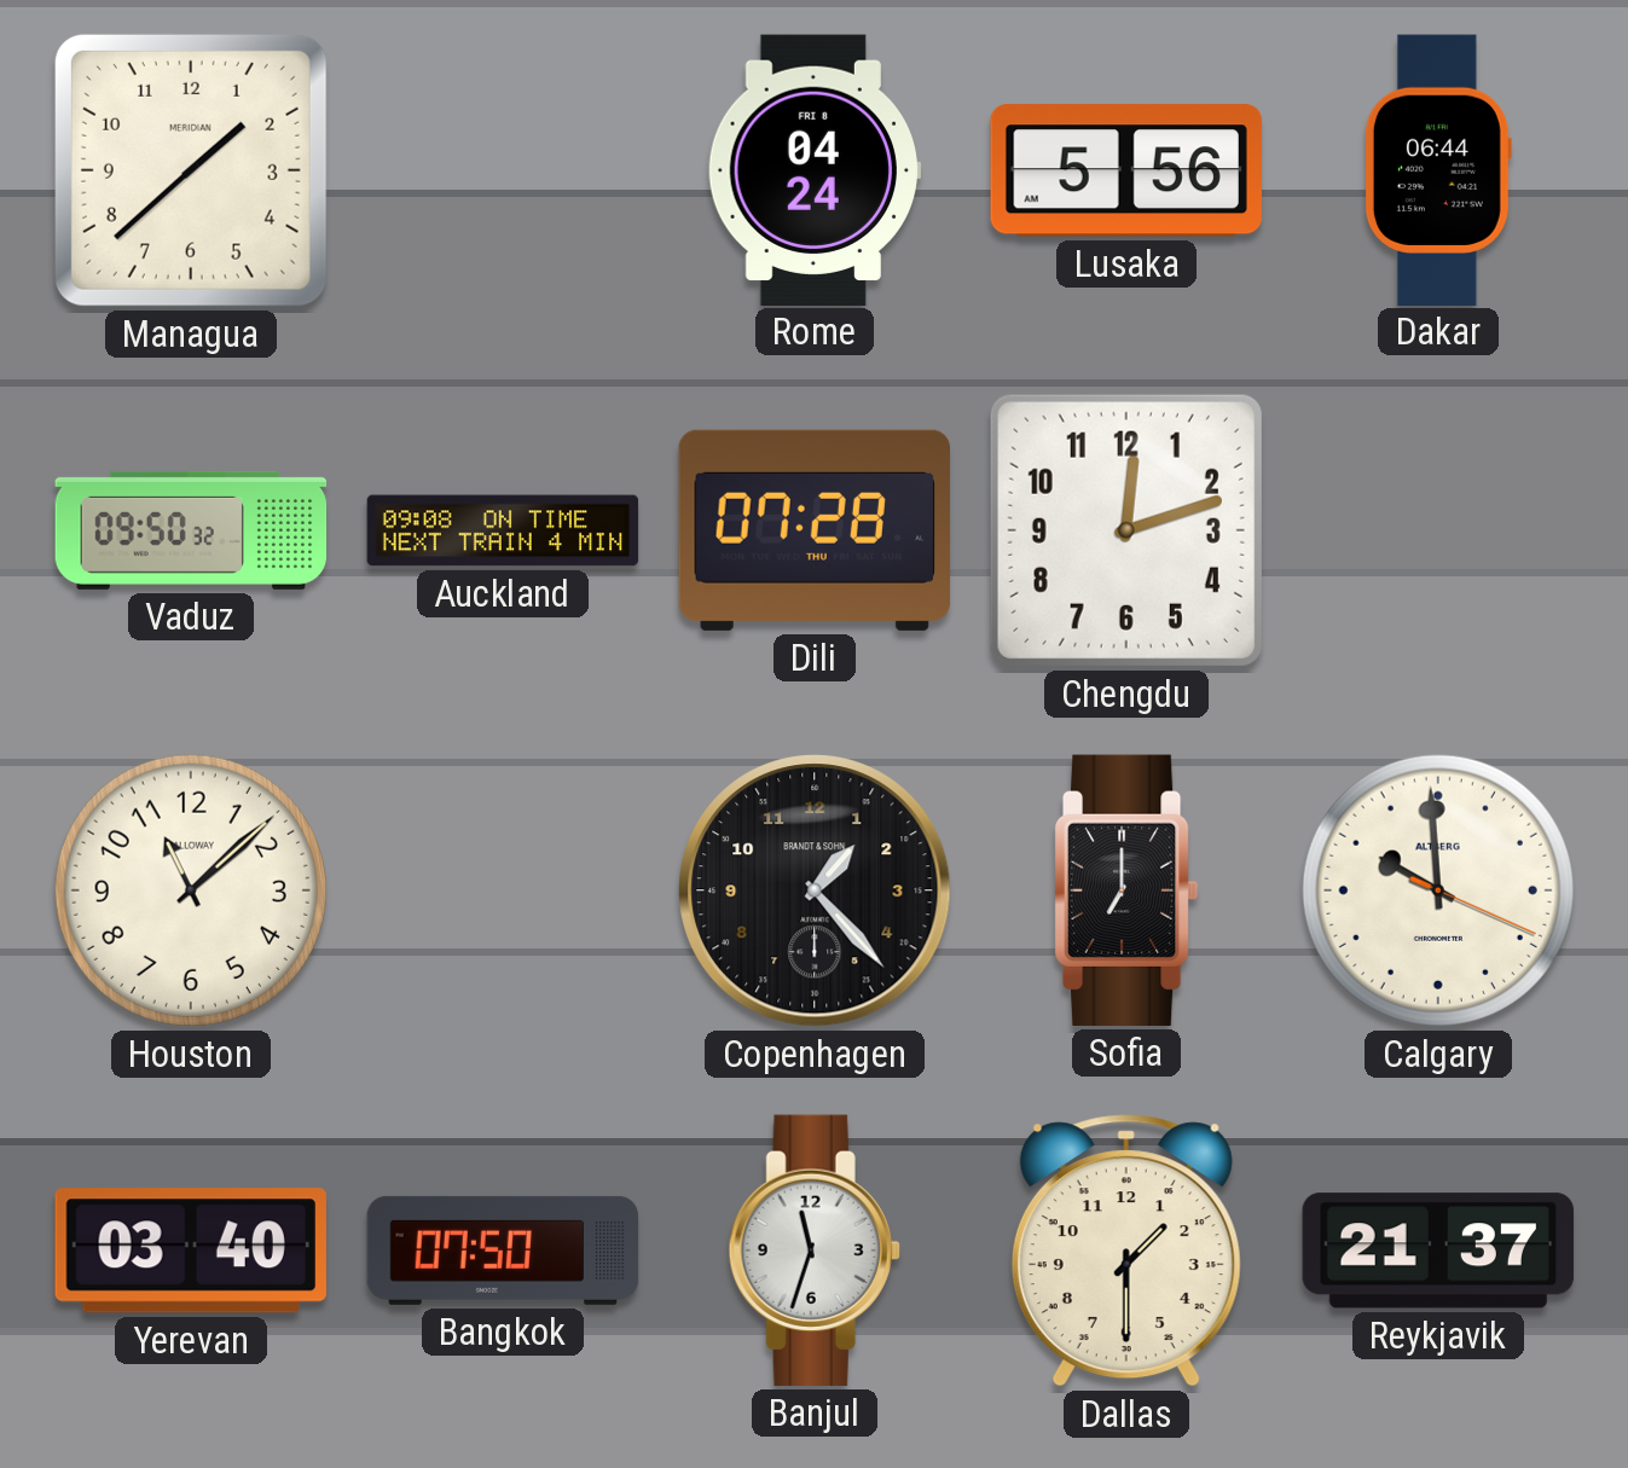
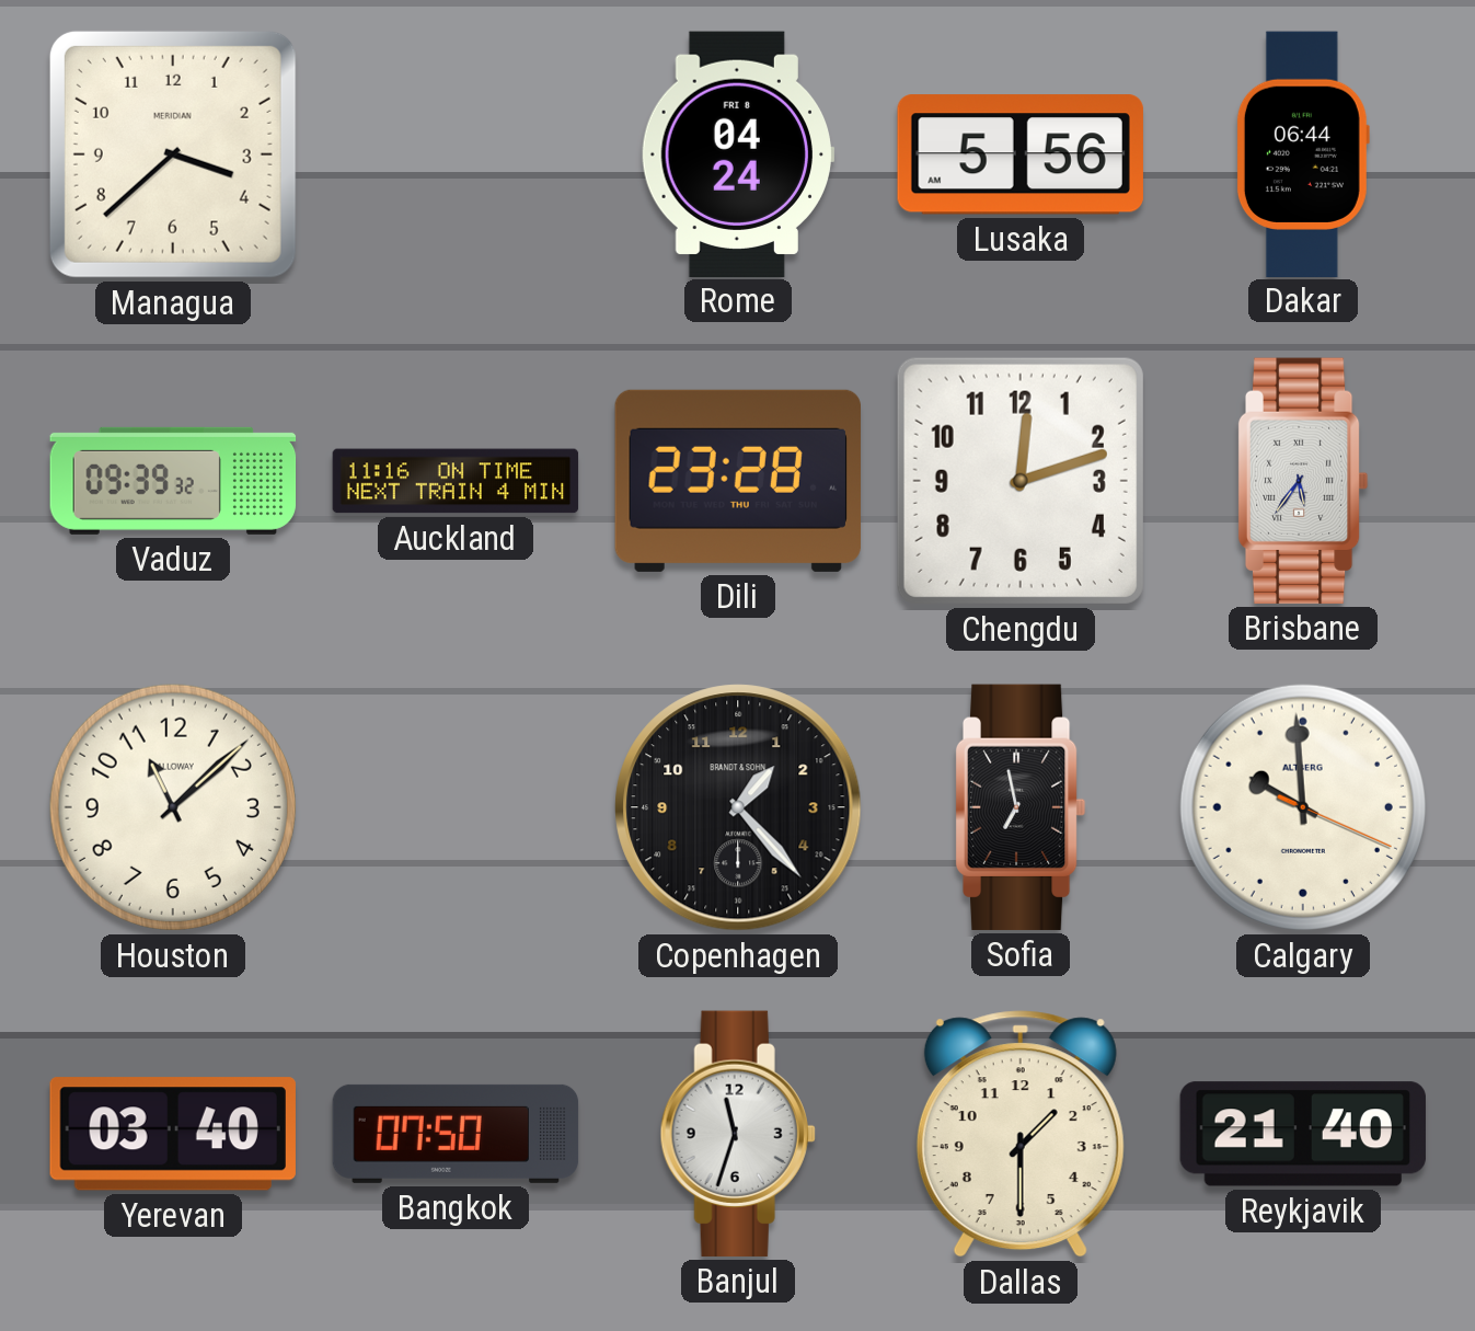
Managua: 1:38 -> 3:38 (173, 154)
Vaduz: 09:50 -> 09:39 (173, 481)
Auckland: 09:08 -> 11:16 (456, 481)
Dili: 07:28 -> 23:28 (738, 481)
Brisbane: none -> 5:36 (1303, 481)
Sofia: 7:00 -> 6:58 (1021, 807)
Reykjavik: 21:37 -> 21:40 (1303, 1134)
